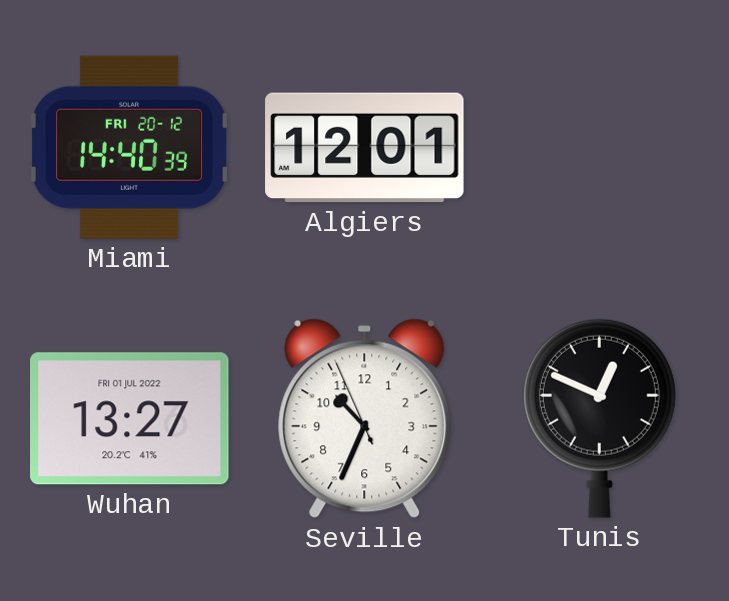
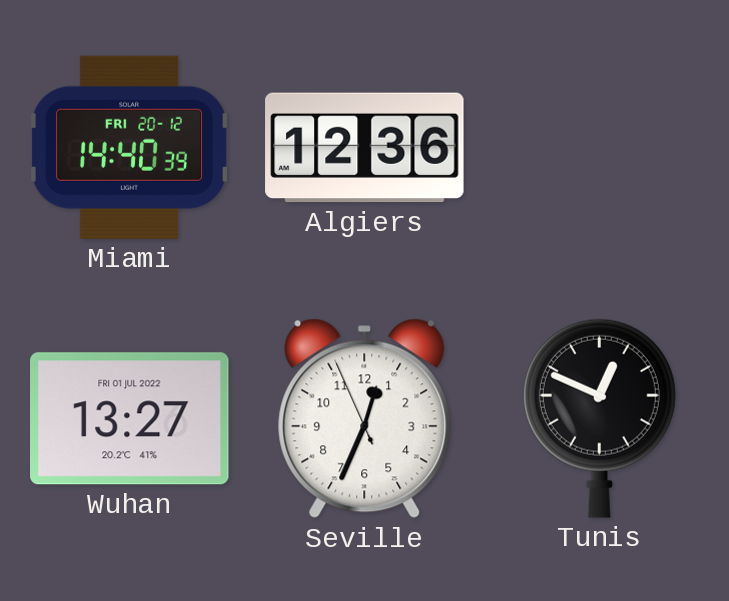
Algiers: 12:01 -> 12:36 (365, 148)
Seville: 10:33 -> 12:33 (365, 419)
